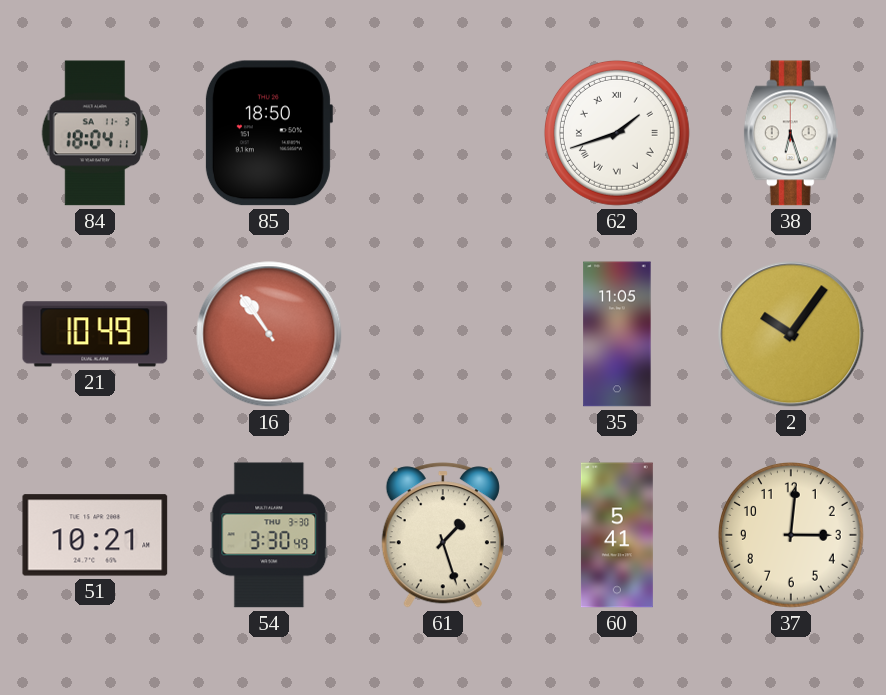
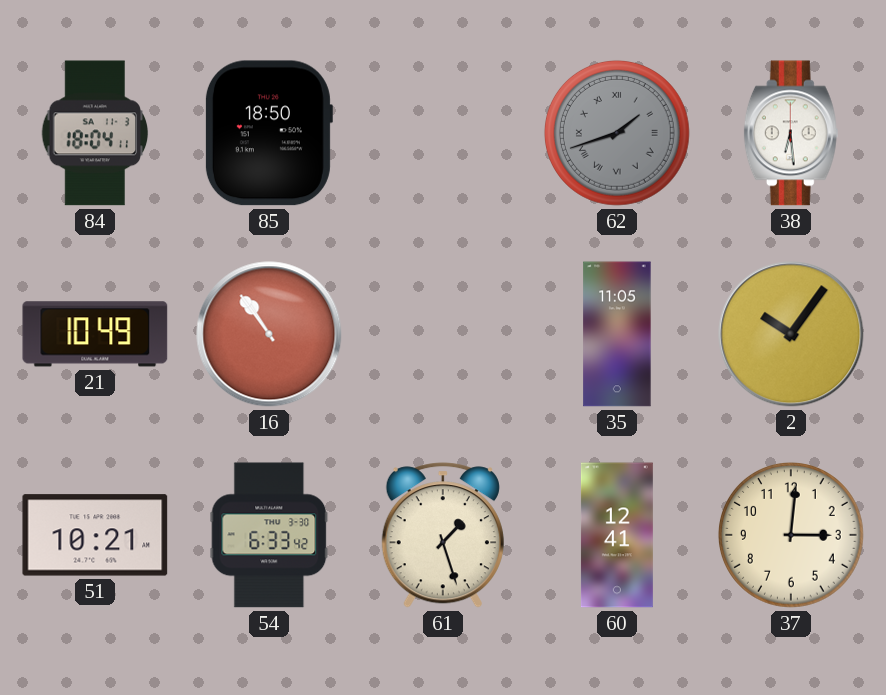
62 dial: white -> grey (617, 133)
38: 6:27 -> 6:29 (791, 133)
54: 3:30 -> 6:33 (269, 535)
60: 5:41 -> 12:41 (617, 535)
